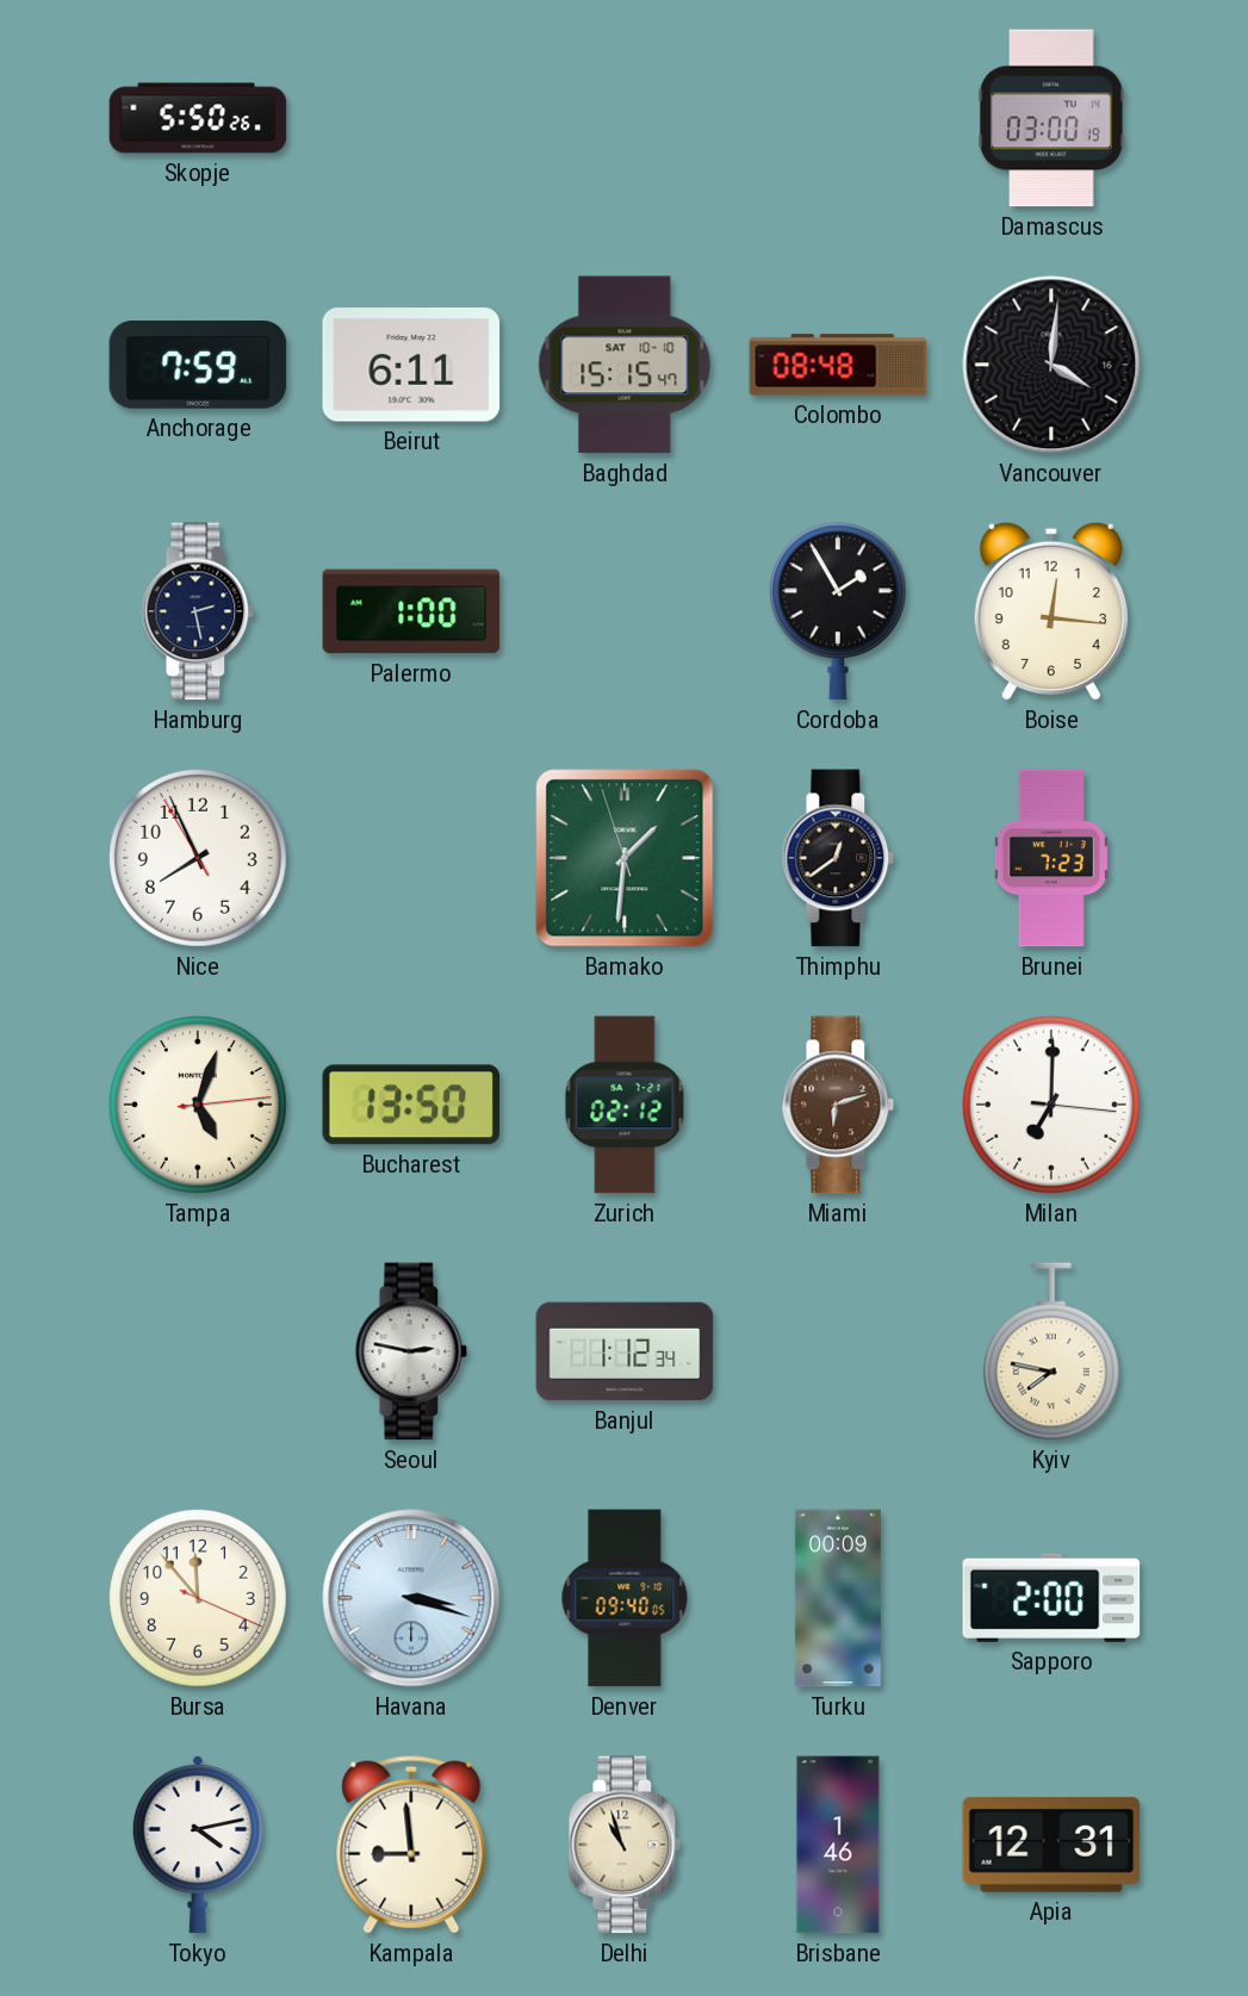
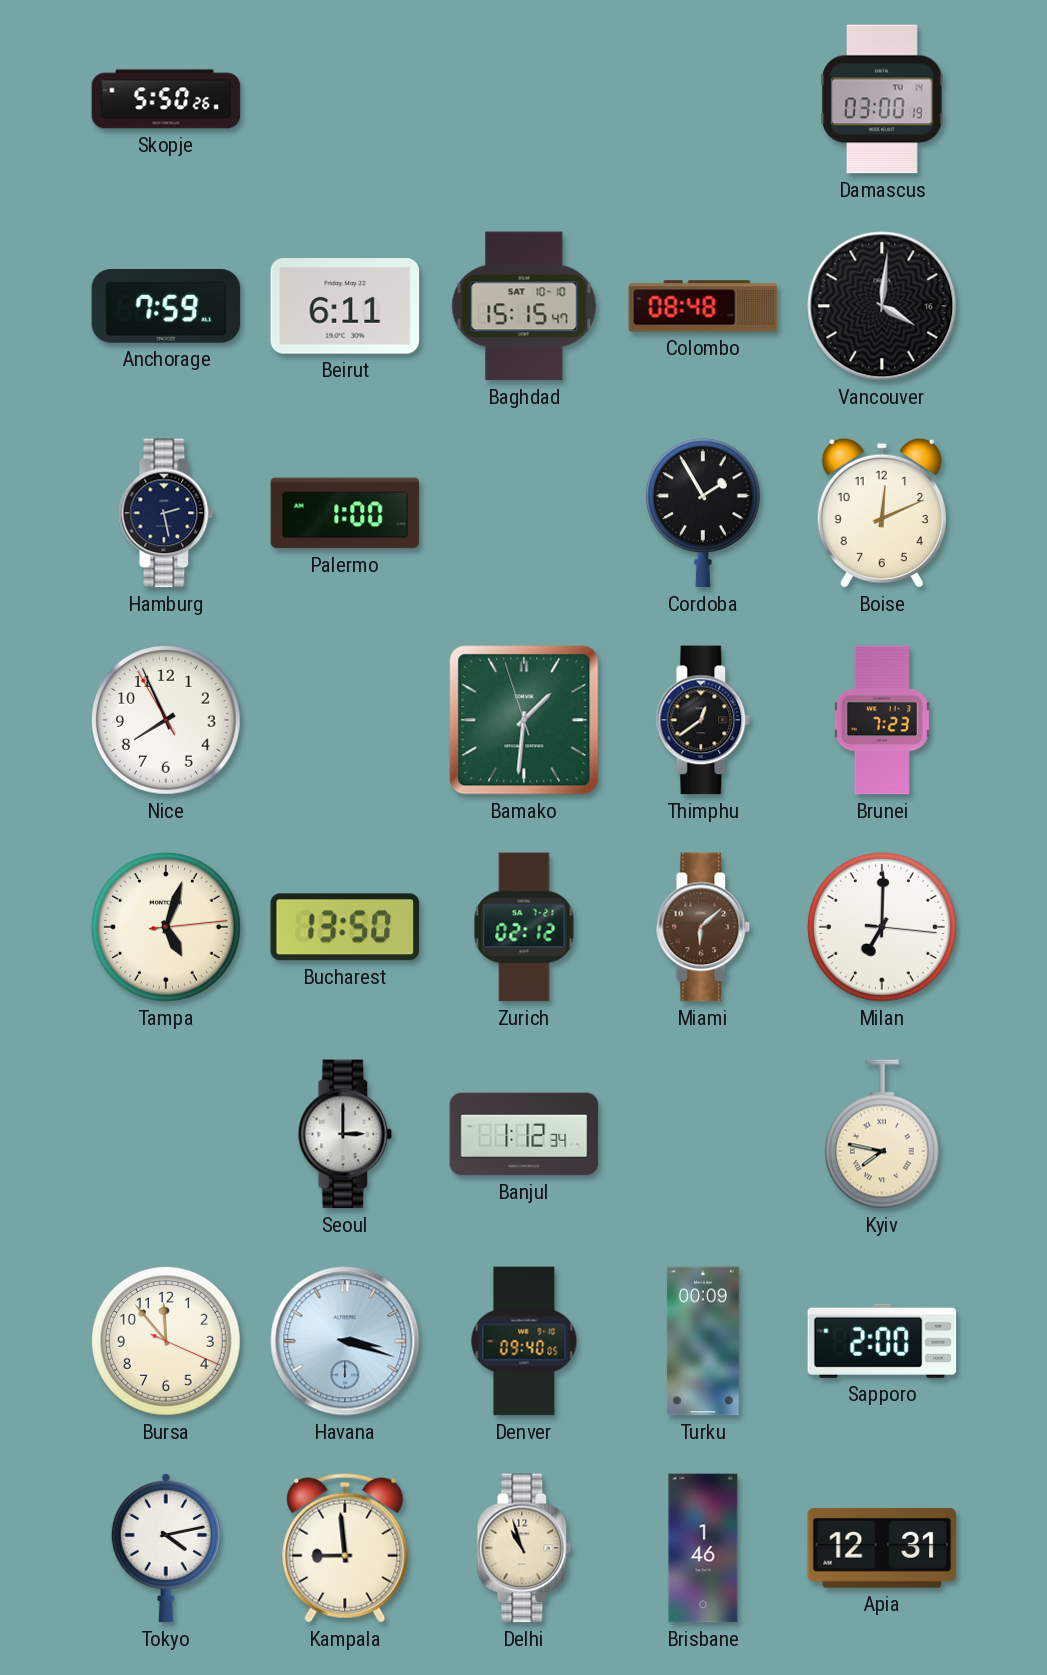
Boise: 12:16 -> 12:11 (882, 513)
Miami: 6:12 -> 6:08 (703, 927)
Seoul: 2:47 -> 3:00 (345, 1134)
